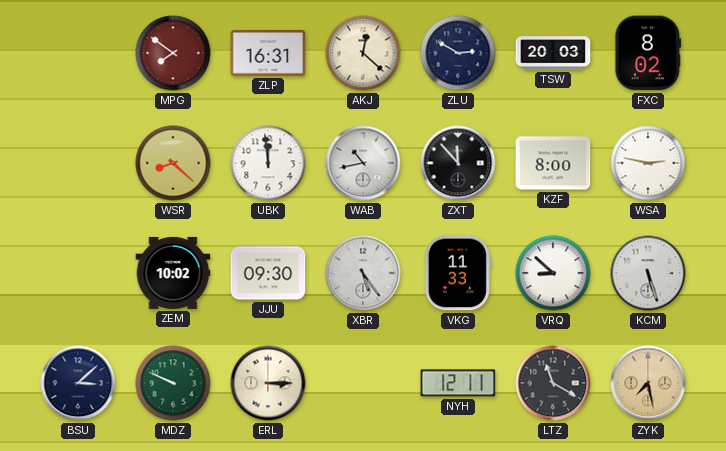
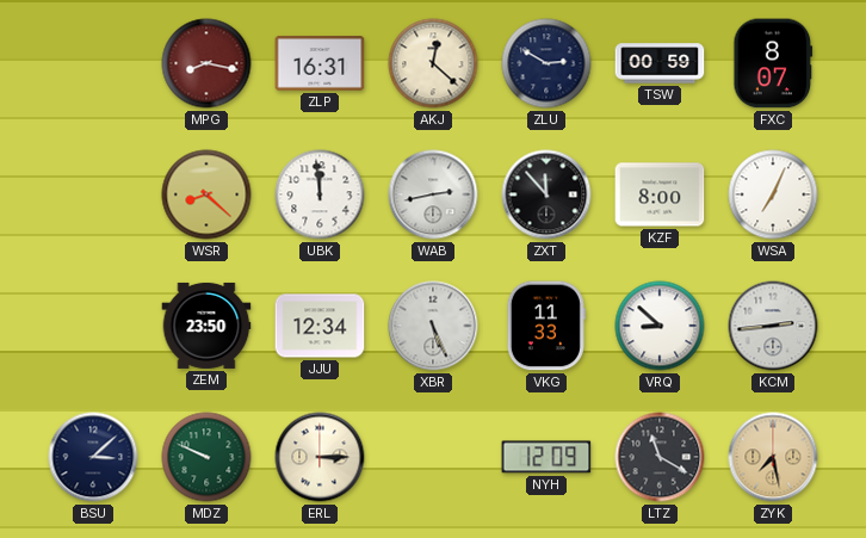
MPG: 7:51 -> 8:17 (206, 63)
TSW: 20:03 -> 00:59 (660, 63)
FXC: 8:02 -> 8:07 (773, 63)
WAB: 10:43 -> 2:43 (433, 194)
WSA: 2:47 -> 7:04 (773, 194)
ZEM: 10:02 -> 23:50 (206, 326)
JJU: 09:30 -> 12:34 (320, 326)
XBR: 5:24 -> 5:26 (433, 326)
KCM: 5:27 -> 2:44 (773, 326)
NYH: 12:11 -> 12:09 (546, 457)
